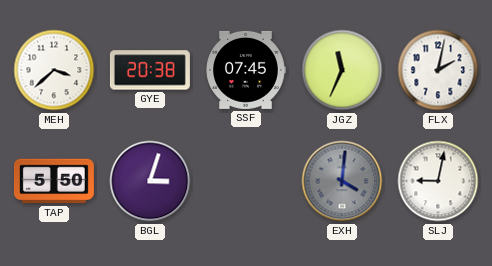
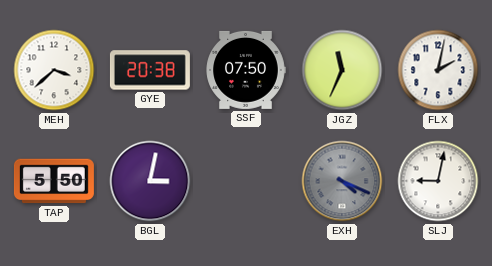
SSF: 07:45 -> 07:50 (246, 70)
BGL: 3:03 -> 3:02 (150, 181)
EXH: 4:01 -> 4:19 (342, 181)
